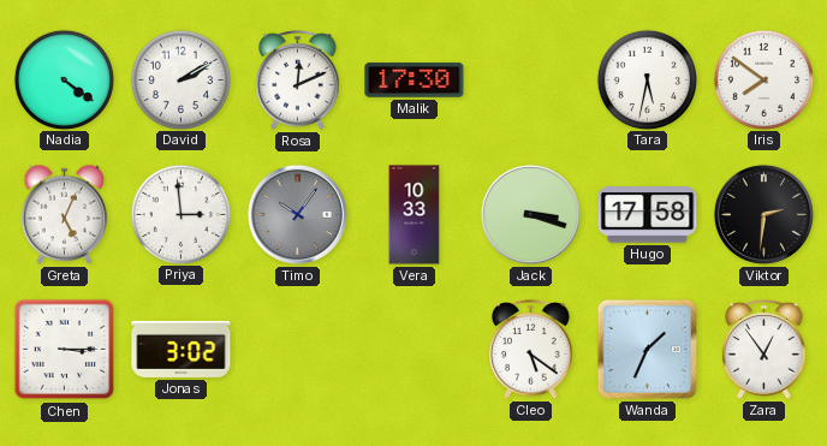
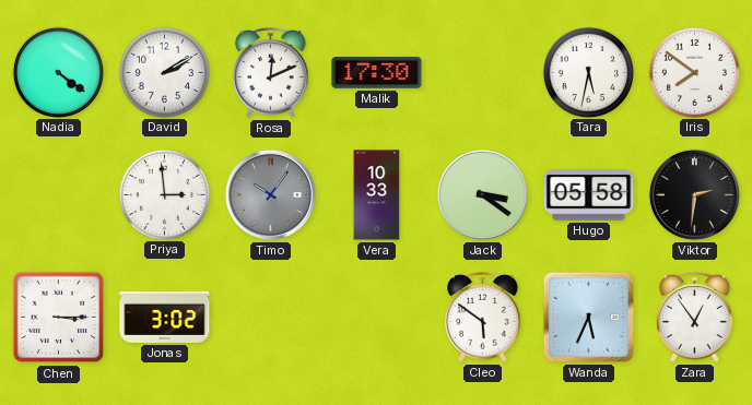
Greta: 5:04 -> none (65, 214)
Jack: 3:18 -> 3:21 (482, 194)
Hugo: 17:58 -> 05:58 (589, 195)
Cleo: 5:21 -> 5:51 (483, 318)
Wanda: 1:34 -> 5:34 (588, 317)
